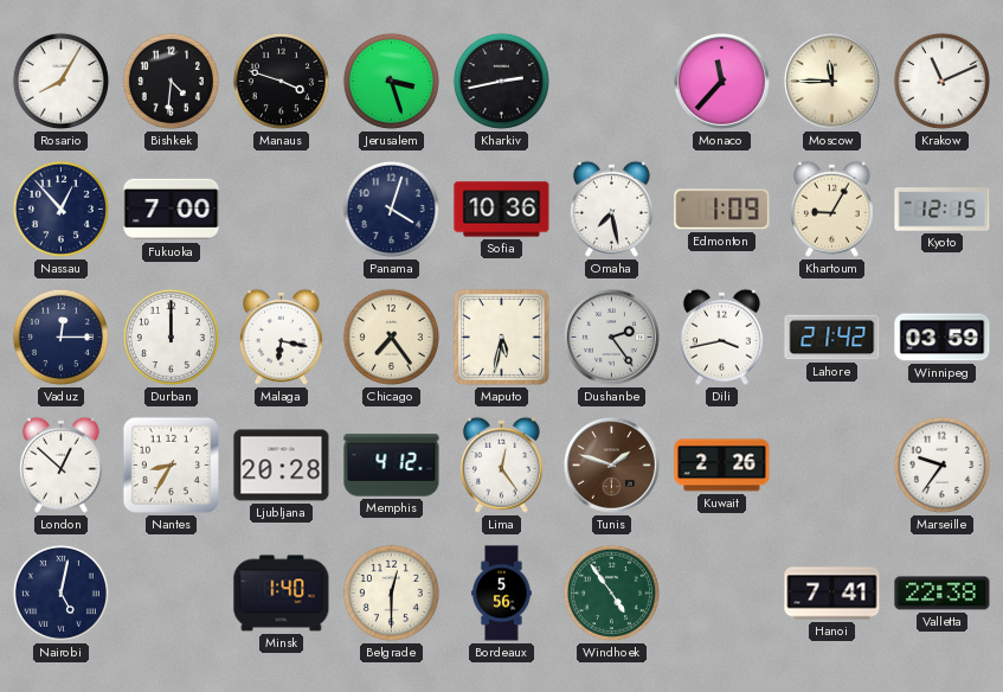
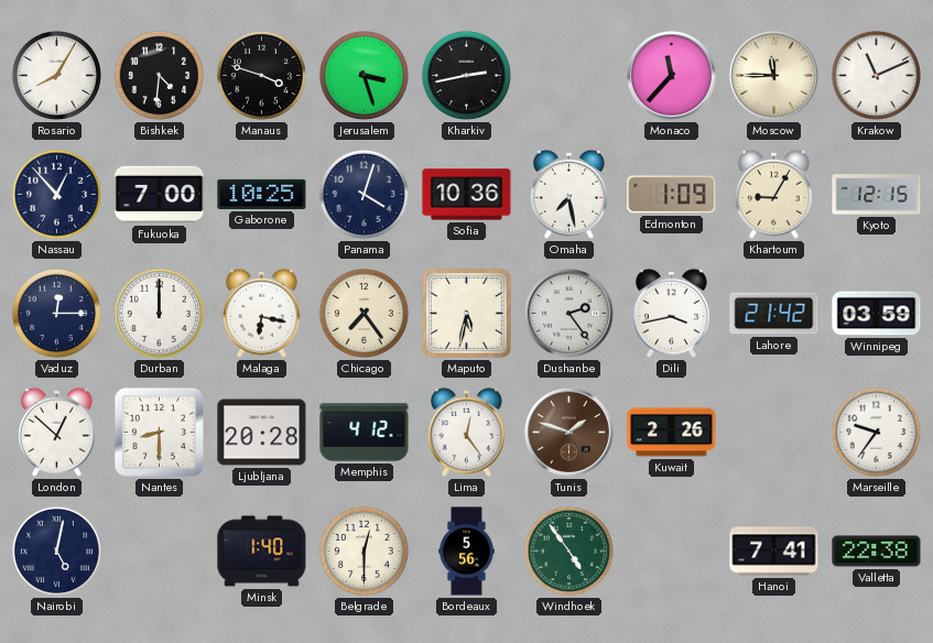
Gaborone: none -> 10:25 (262, 194)
Nantes: 8:35 -> 8:30 (159, 432)
